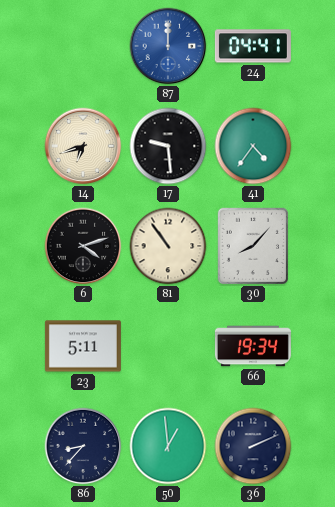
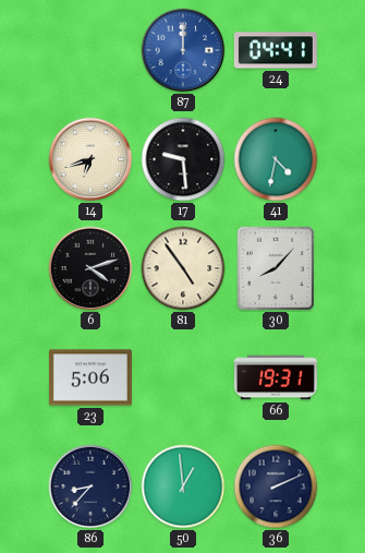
41: 4:36 -> 4:32 (276, 159)
81: 10:54 -> 4:54 (183, 268)
23: 5:11 -> 5:06 (90, 377)
66: 19:34 -> 19:31 (276, 377)
